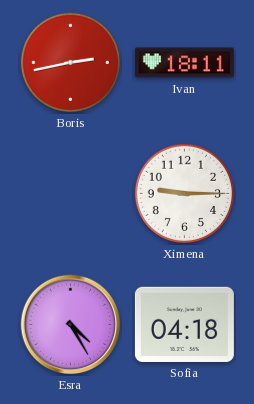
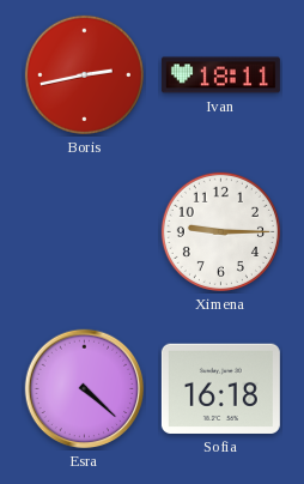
Esra: 4:25 -> 4:22 (85, 389)
Sofia: 04:18 -> 16:18 (220, 388)
